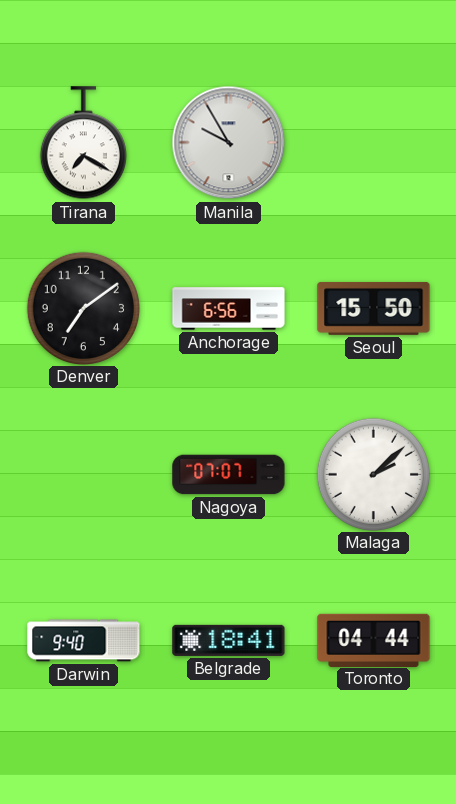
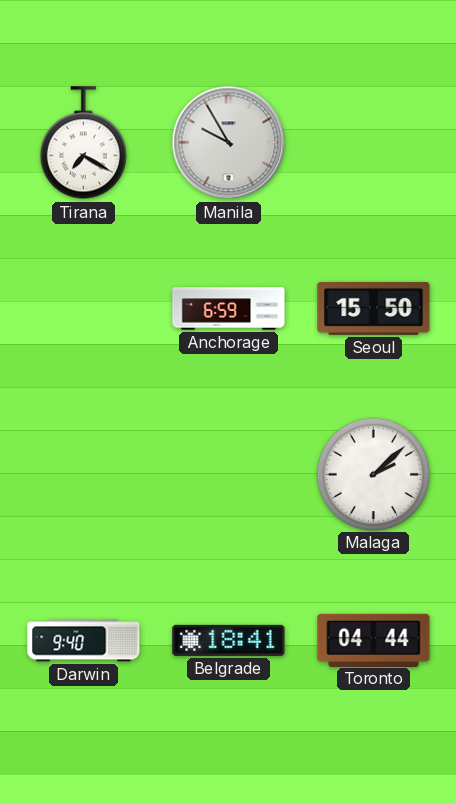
Denver: 7:09 -> none (83, 308)
Anchorage: 6:56 -> 6:59 (229, 309)
Nagoya: 07:07 -> none (229, 475)
